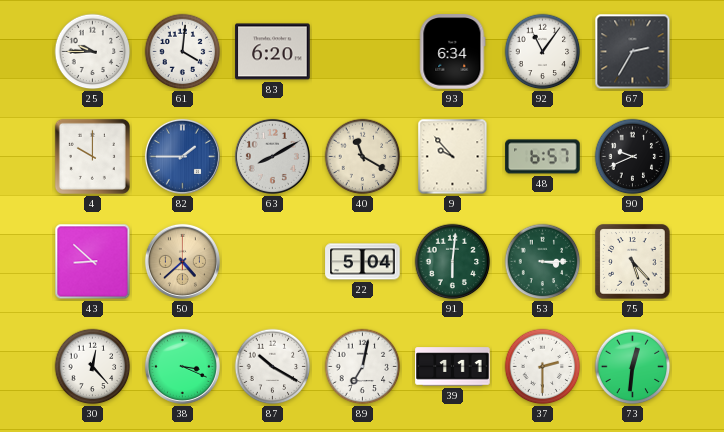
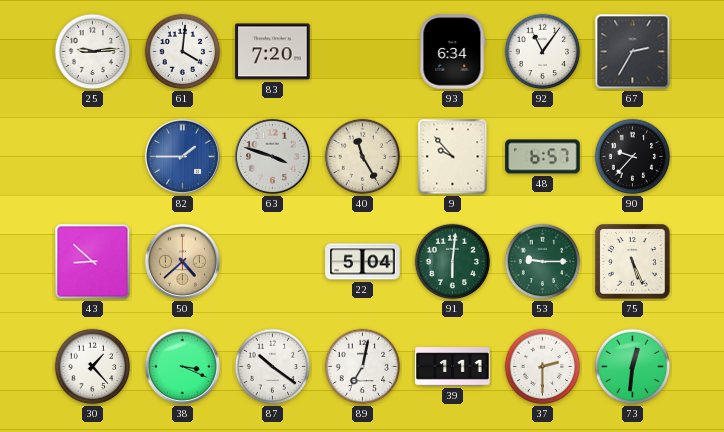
25: 9:45 -> 9:14 (93, 52)
83: 6:20 -> 7:20 (273, 52)
4: 10:00 -> none (92, 156)
63: 8:10 -> 3:48 (272, 156)
40: 11:20 -> 11:25 (363, 157)
90: 9:41 -> 9:37 (633, 157)
53: 3:15 -> 9:15 (543, 262)
75: 5:23 -> 5:26 (633, 262)
30: 12:23 -> 1:23 (93, 367)
87: 10:20 -> 10:21 (273, 367)
